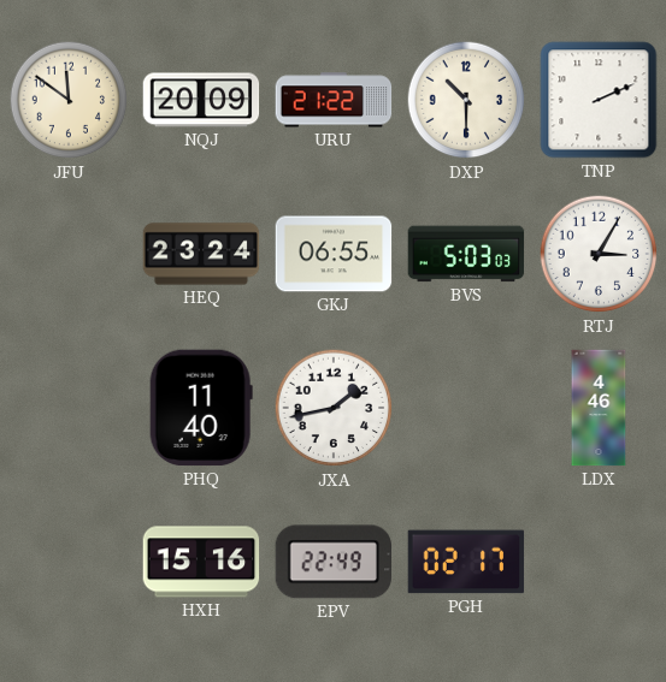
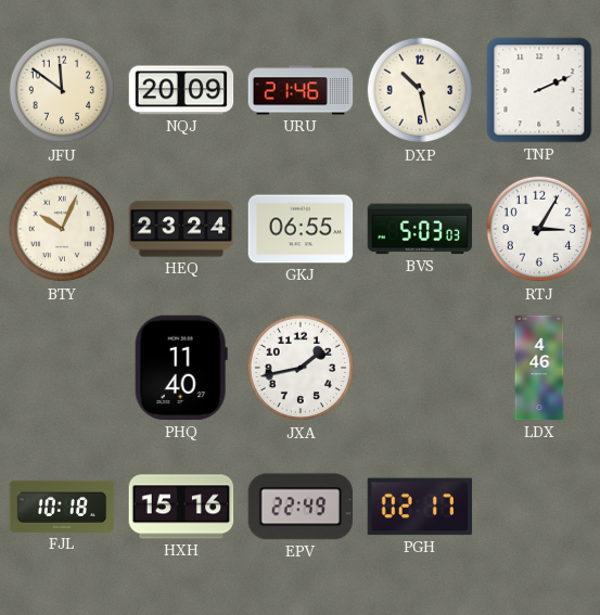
URU: 21:22 -> 21:46 (301, 90)
DXP: 10:30 -> 10:28 (420, 90)
BTY: none -> 10:04 (62, 229)
FJL: none -> 10:18 (62, 507)
